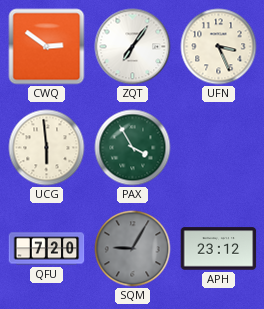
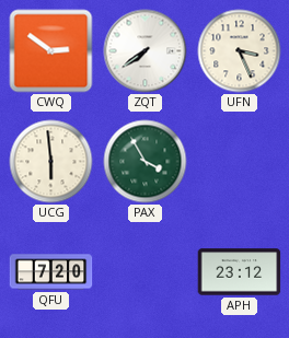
ZQT: 7:06 -> 7:39 (146, 51)
SQM: 9:05 -> none (133, 249)
